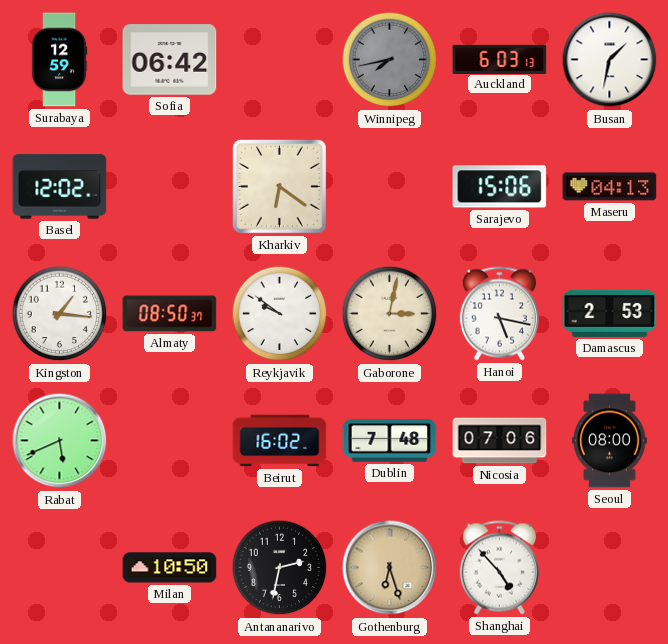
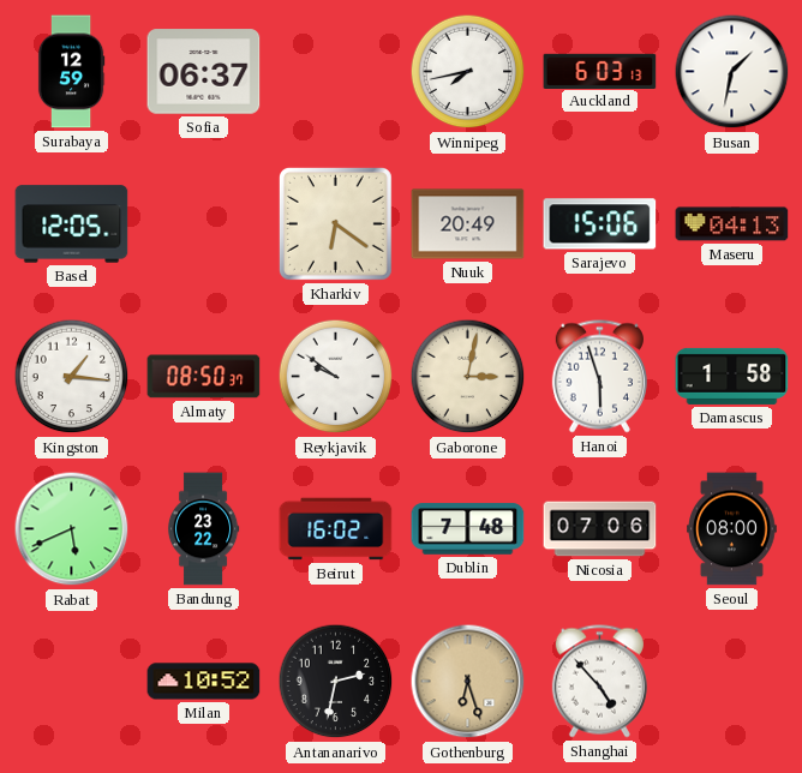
Sofia: 06:42 -> 06:37 (204, 72)
Winnipeg dial: grey -> white (468, 72)
Basel: 12:02 -> 12:05 (72, 224)
Nuuk: none -> 20:49 (468, 224)
Hanoi: 5:17 -> 5:57 (599, 377)
Damascus: 2:53 -> 1:58 (732, 376)
Bandung: none -> 23:22 (203, 529)
Milan: 10:50 -> 10:52 (204, 682)
